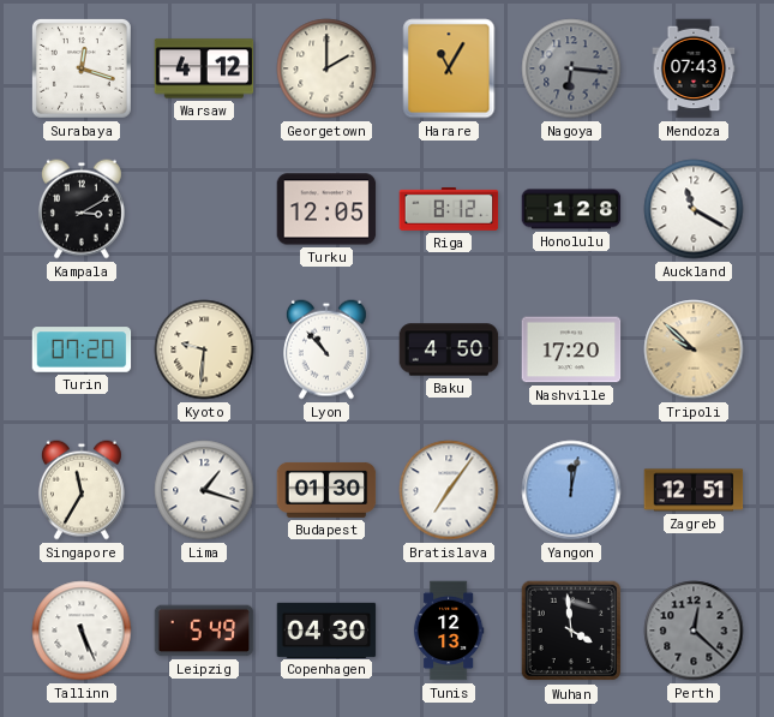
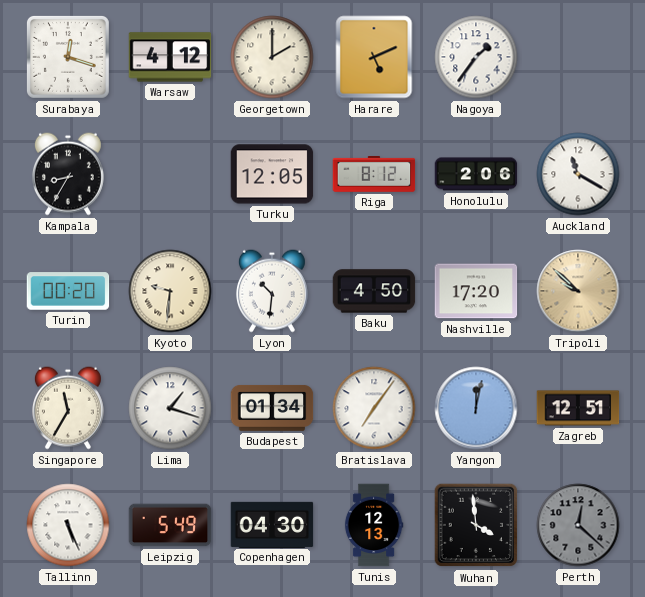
Harare: 11:05 -> 5:11 (374, 57)
Nagoya: 6:16 -> 1:36 (476, 57)
Nagoya dial: grey -> white (476, 57)
Mendoza: 07:43 -> none (694, 68)
Kampala: 3:10 -> 8:35 (68, 174)
Honolulu: 1:28 -> 2:06 (476, 174)
Turin: 07:20 -> 00:20 (68, 291)
Lyon: 10:53 -> 10:31 (272, 291)
Budapest: 01:30 -> 01:34 (272, 408)
